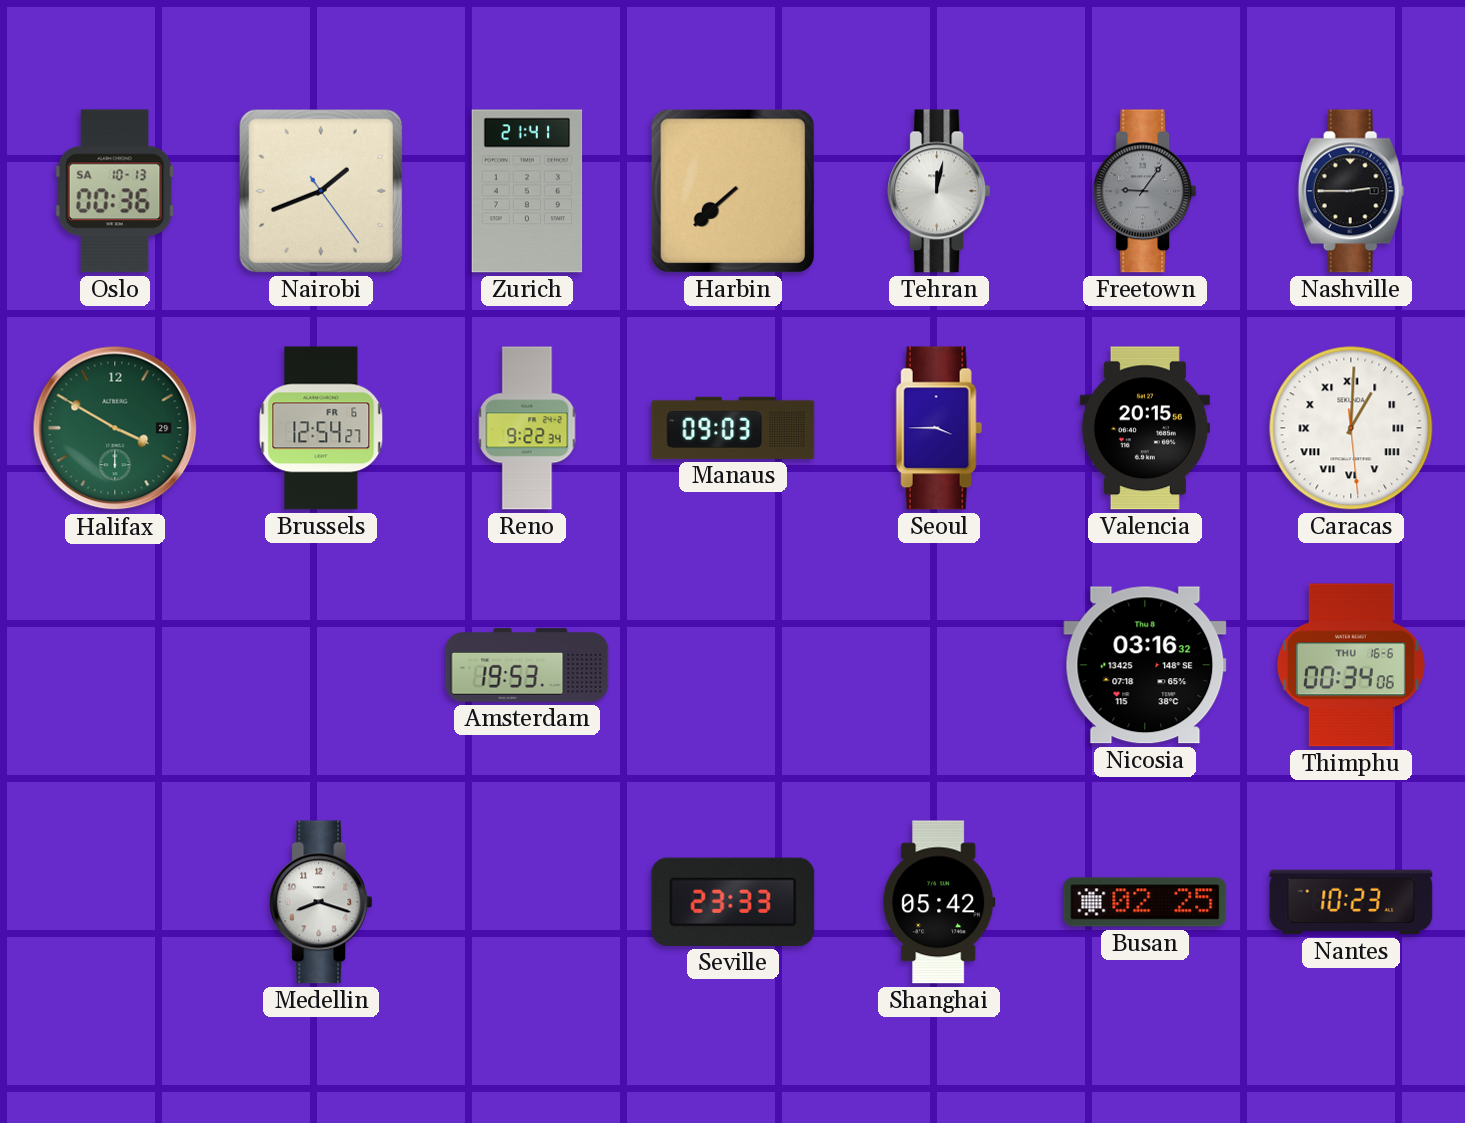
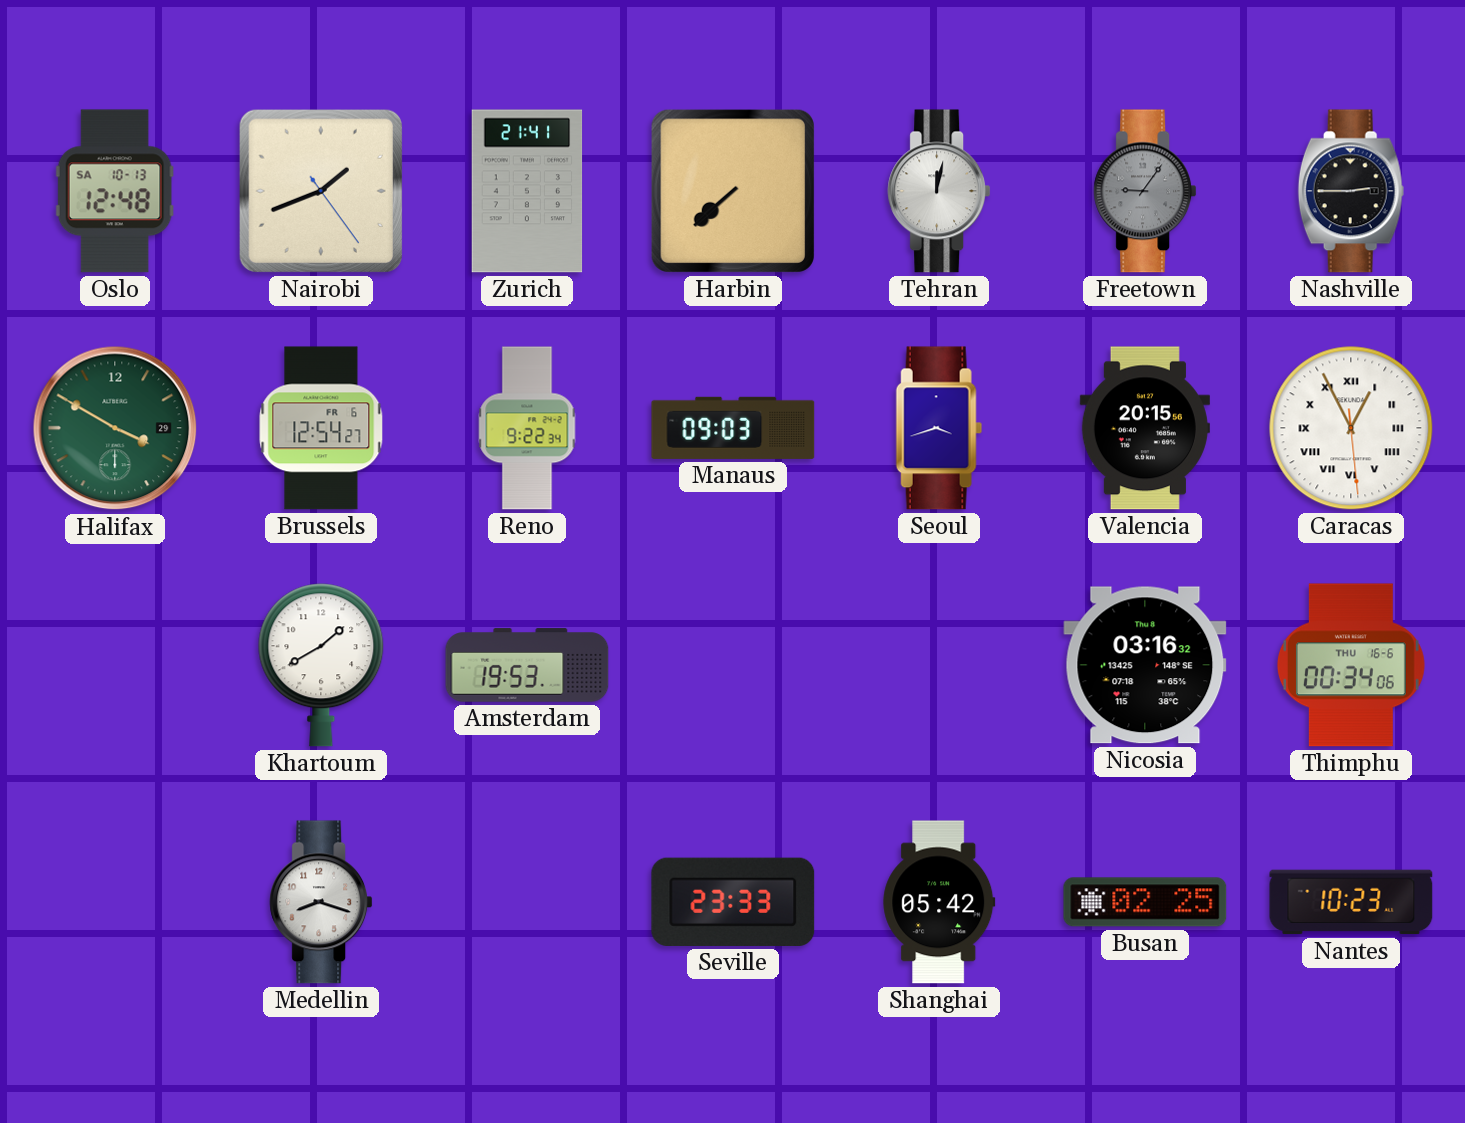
Oslo: 00:36 -> 12:48 (115, 191)
Seoul: 3:45 -> 3:42 (939, 428)
Caracas: 1:00 -> 12:55 (1351, 428)
Khartoum: none -> 1:40 (321, 665)
